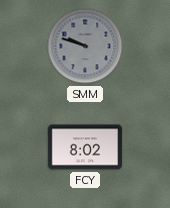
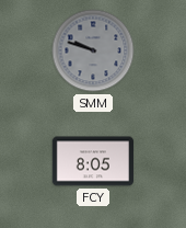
FCY: 8:02 -> 8:05 (92, 161)
